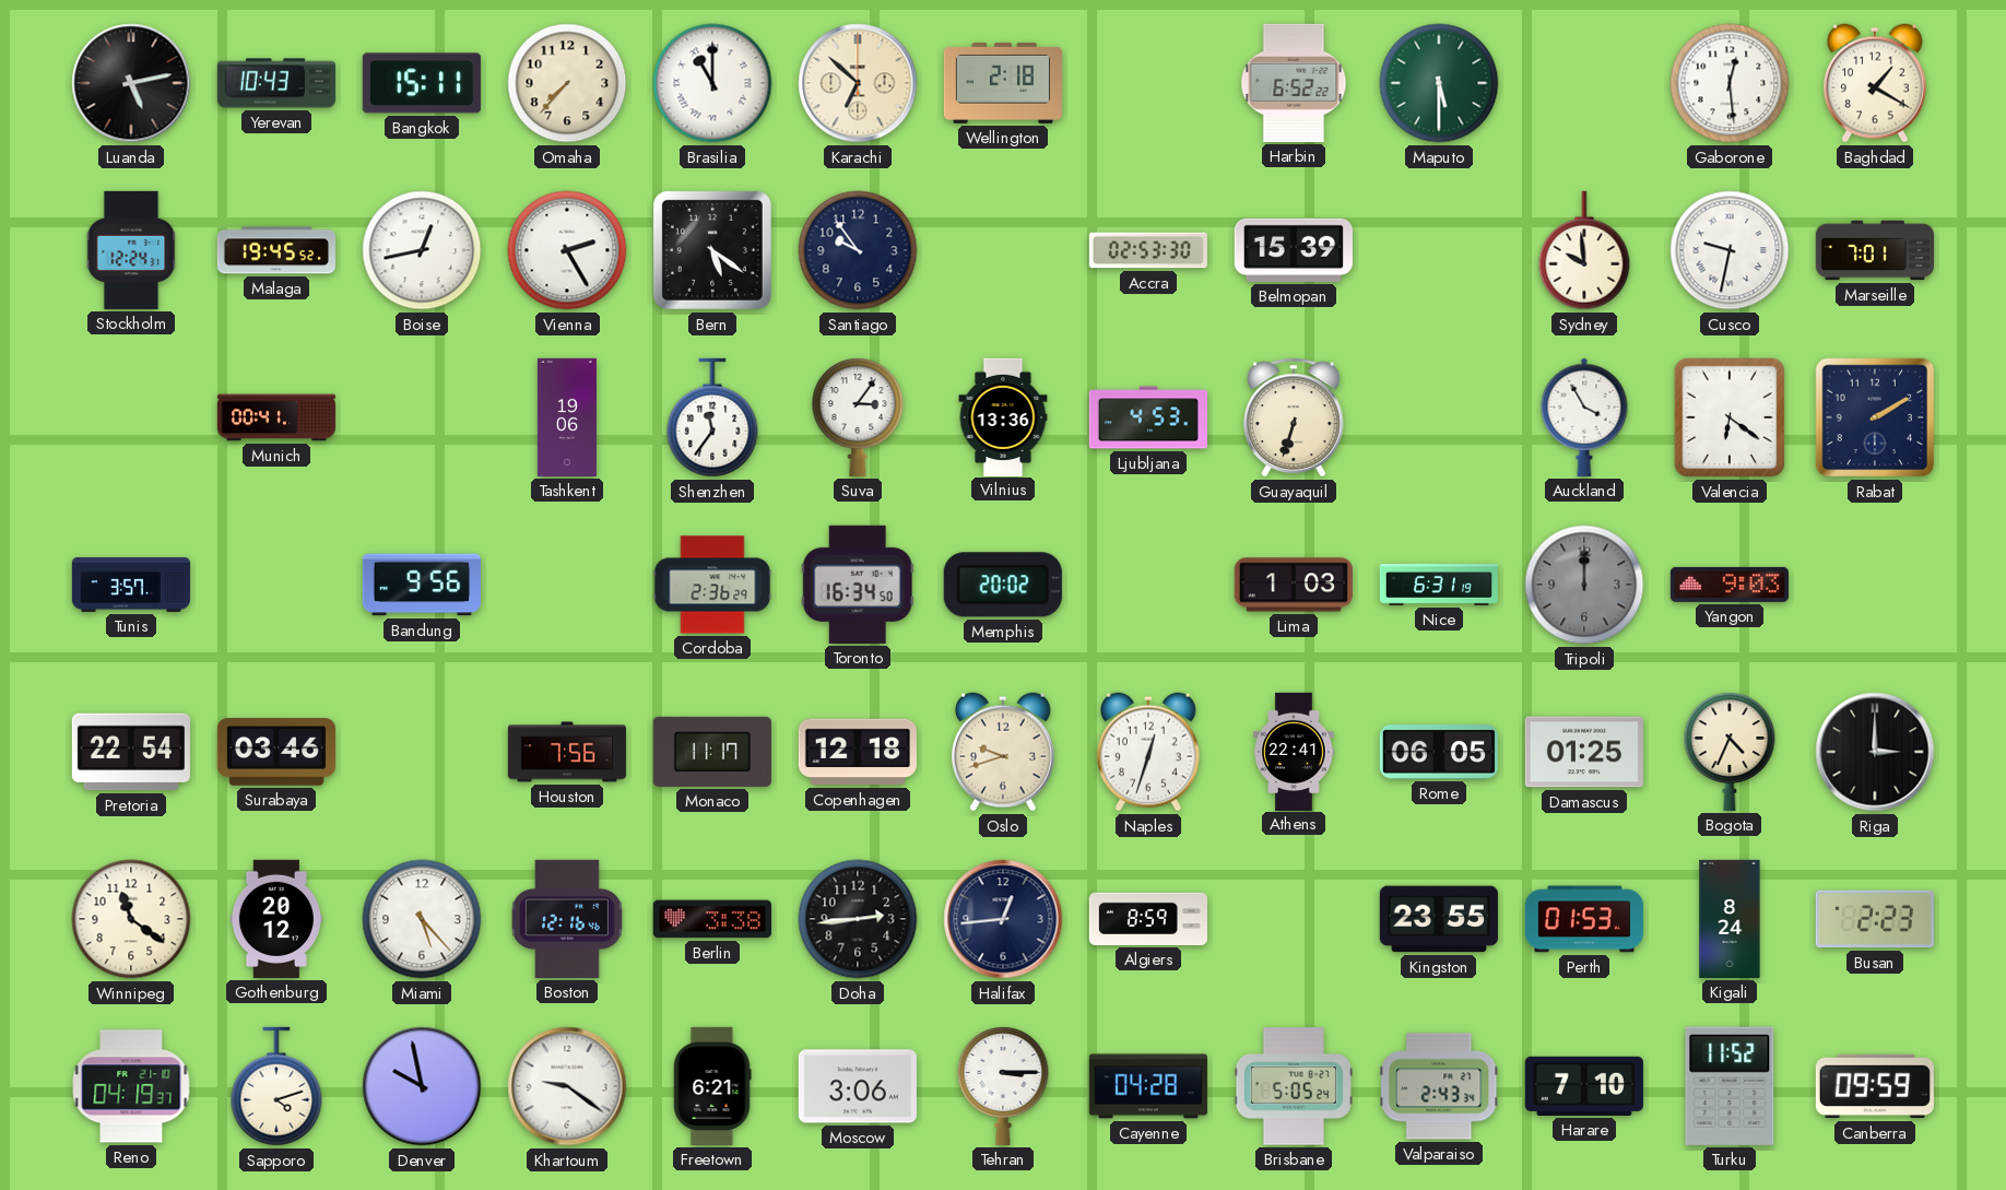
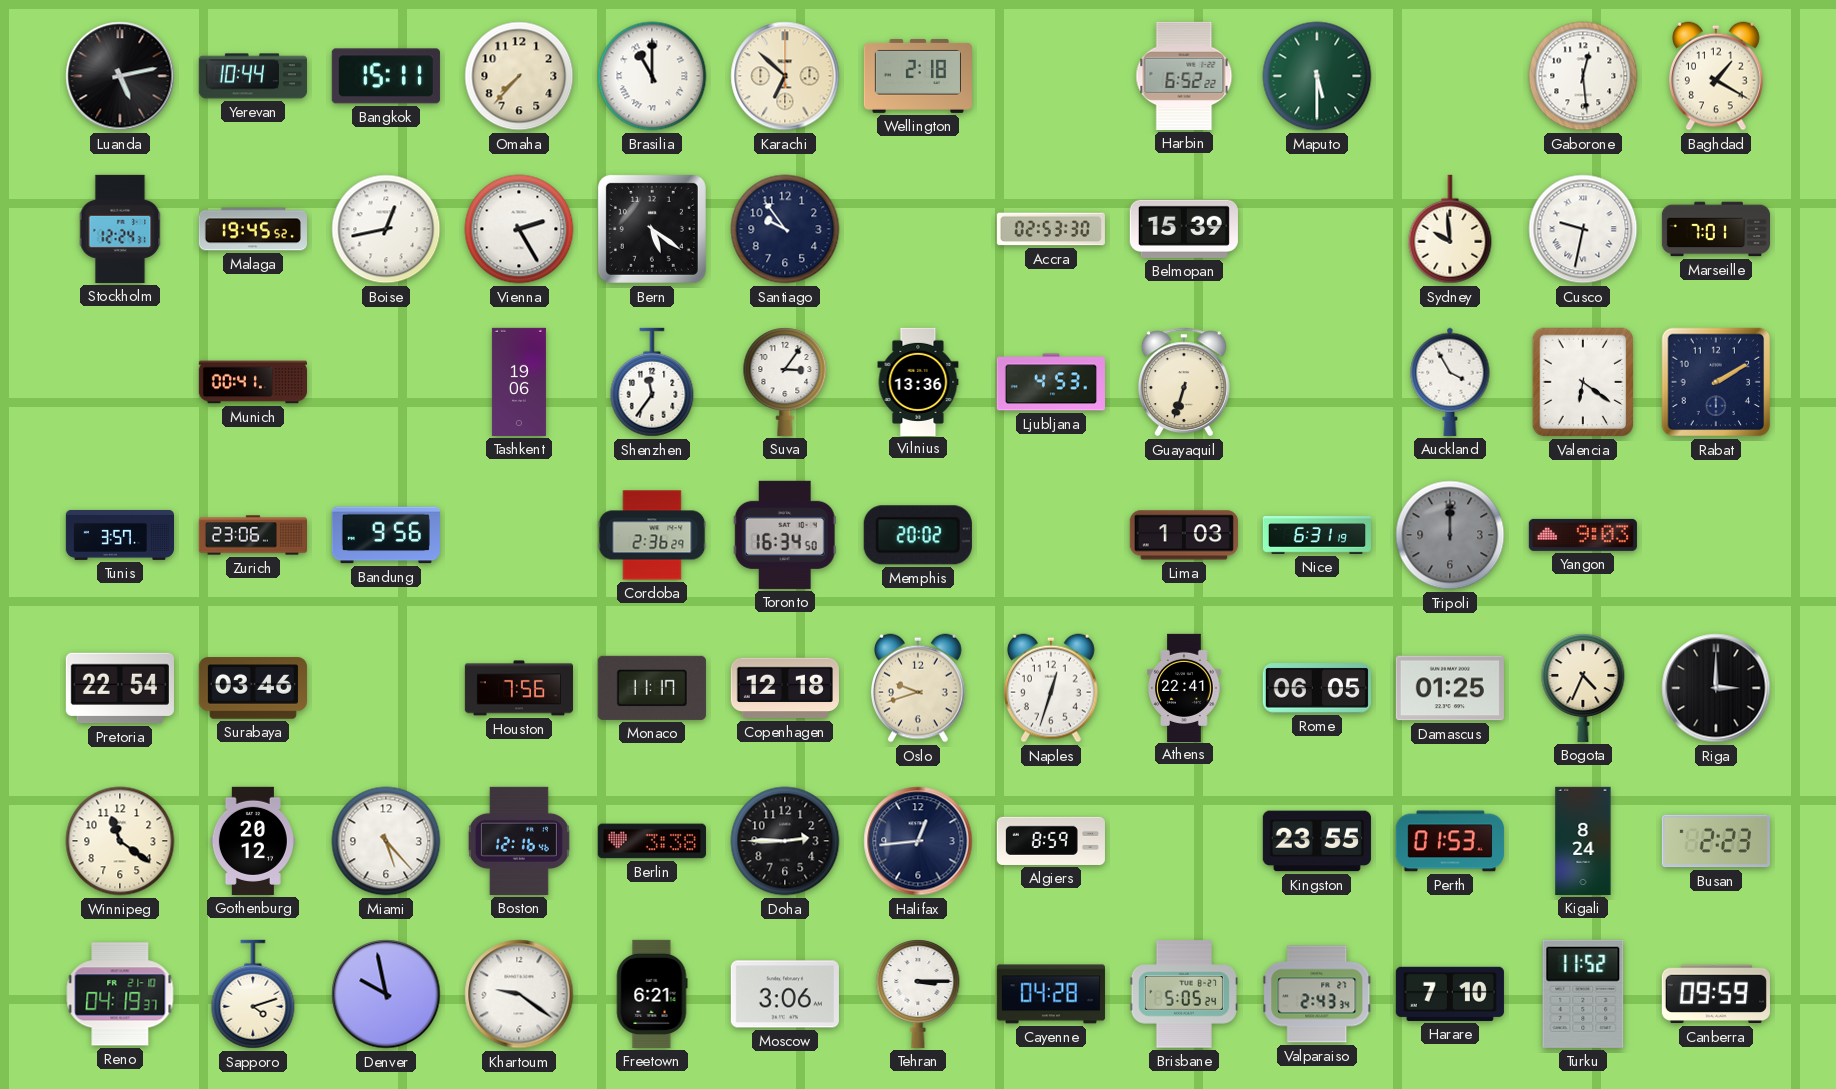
Yerevan: 10:43 -> 10:44 (253, 76)
Zurich: none -> 23:06 (252, 535)
Doha: 2:44 -> 2:45 (785, 841)
